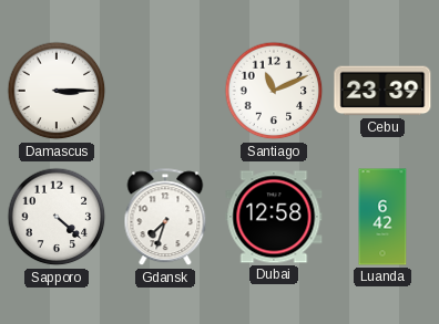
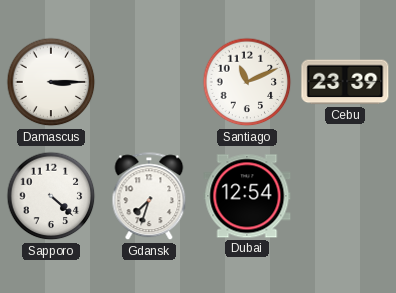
Dubai: 12:58 -> 12:54 (247, 196)
Luanda: 6:42 -> none (382, 217)
